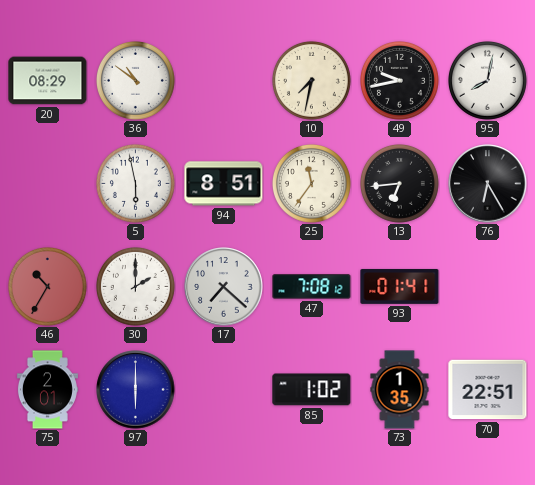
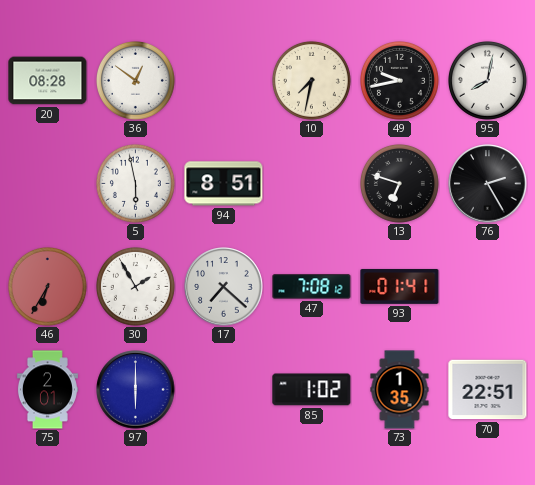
20: 08:29 -> 08:28 (48, 81)
36: 10:51 -> 12:51 (135, 80)
25: 11:36 -> none (311, 183)
13: 6:44 -> 6:48 (399, 183)
76: 6:25 -> 2:25 (488, 184)
46: 10:35 -> 6:35 (47, 286)
30: 2:00 -> 1:55 (135, 286)
